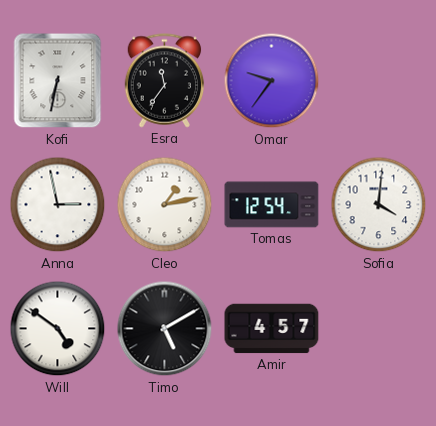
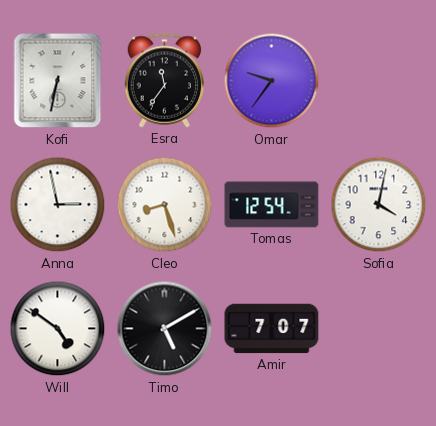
Cleo: 1:13 -> 8:27 (165, 205)
Sofia: 4:01 -> 4:02 (379, 205)
Amir: 4:57 -> 7:07 (272, 329)
